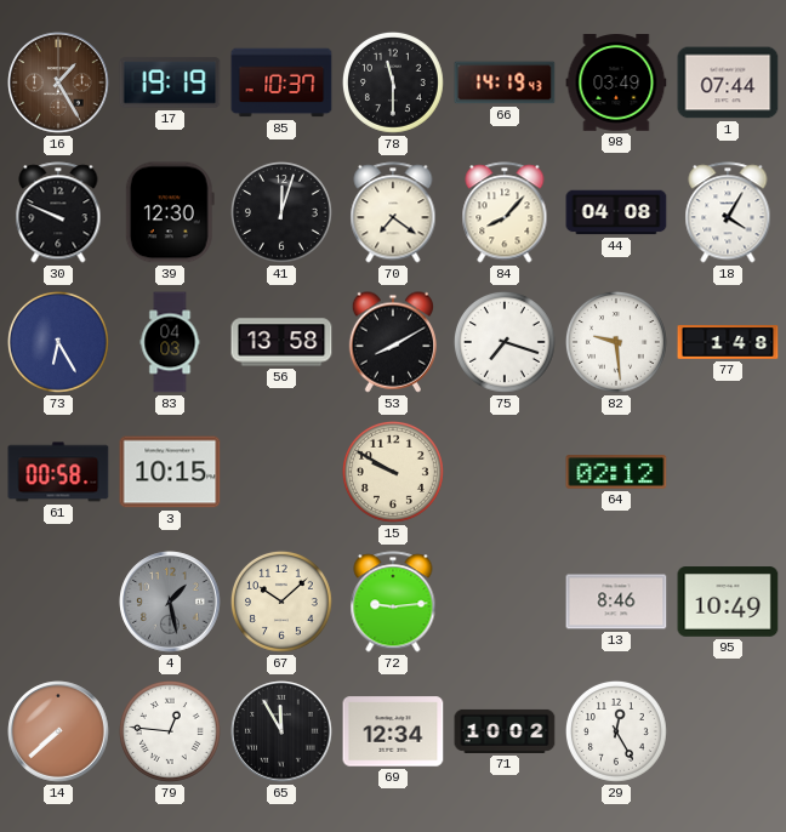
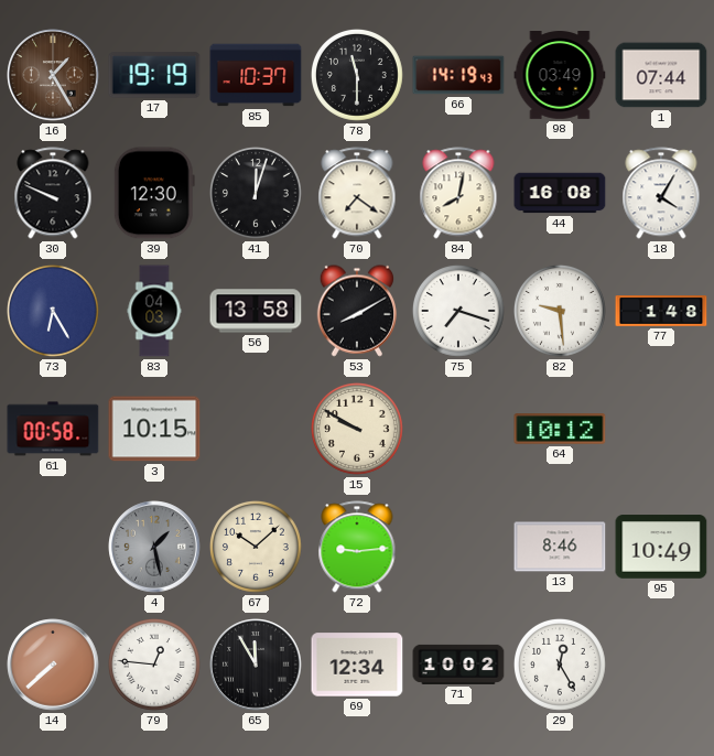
84: 8:07 -> 8:02 (458, 193)
44: 04:08 -> 16:08 (560, 193)
64: 02:12 -> 10:12 (560, 429)
